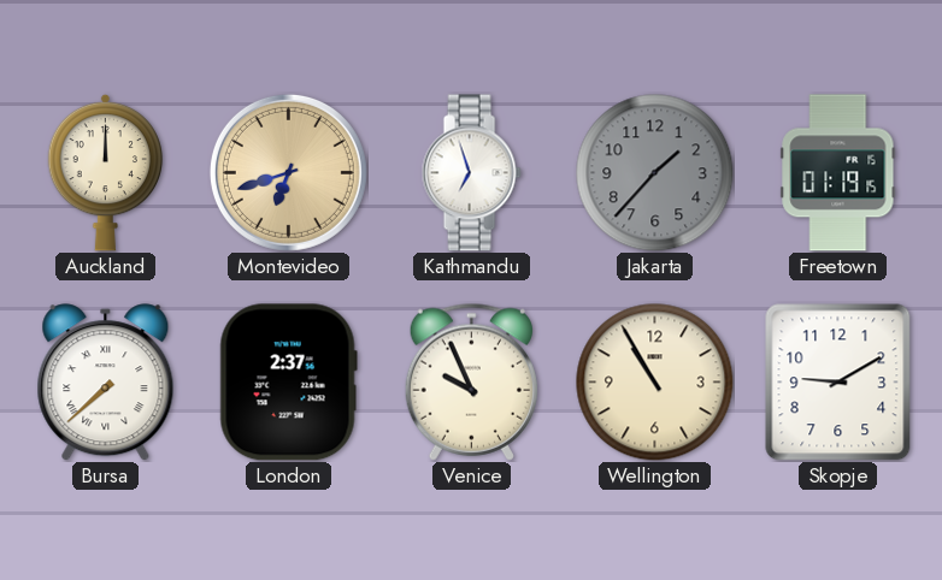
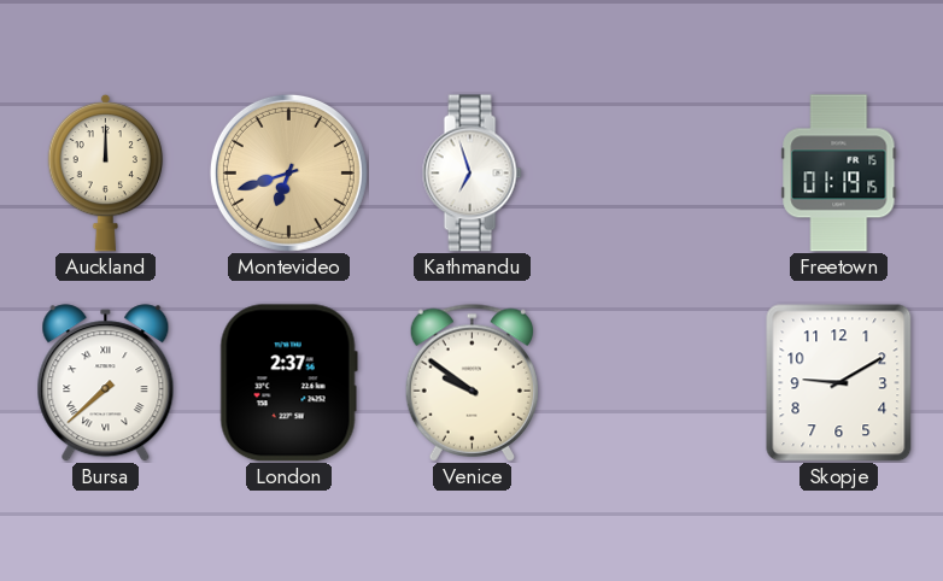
Jakarta: 1:37 -> none (655, 173)
Venice: 9:56 -> 9:51 (471, 382)
Wellington: 10:55 -> none (655, 383)
